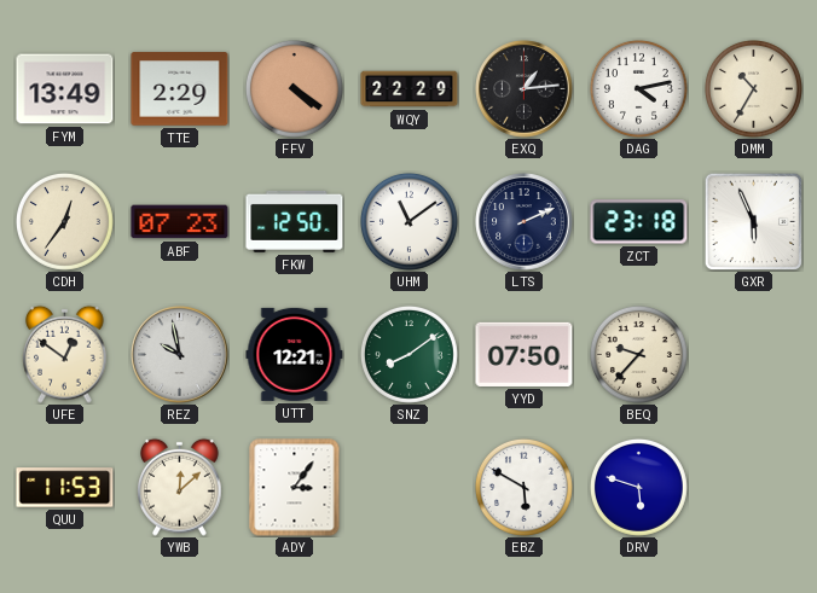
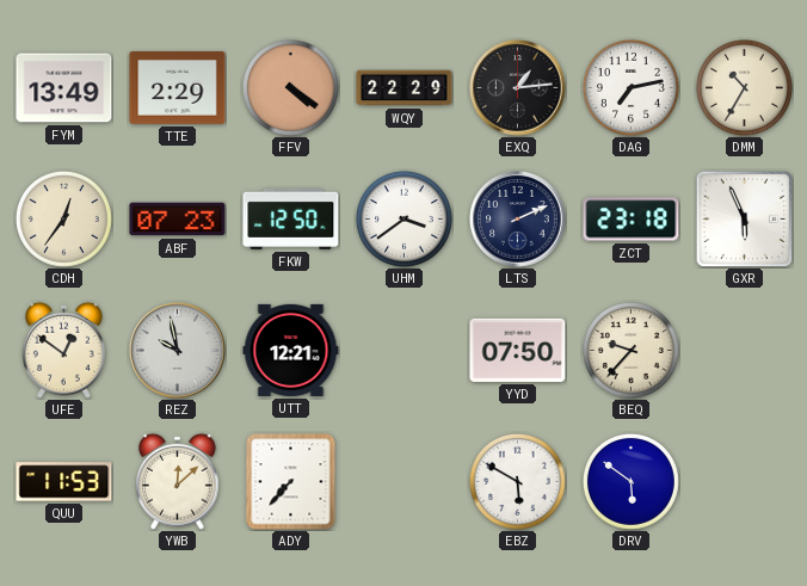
DAG: 4:13 -> 7:13 (630, 87)
UHM: 11:09 -> 3:39 (403, 218)
SNZ: 8:09 -> none (408, 354)
ADY: 3:06 -> 7:37 (291, 482)
DRV: 5:48 -> 5:51 (630, 481)
